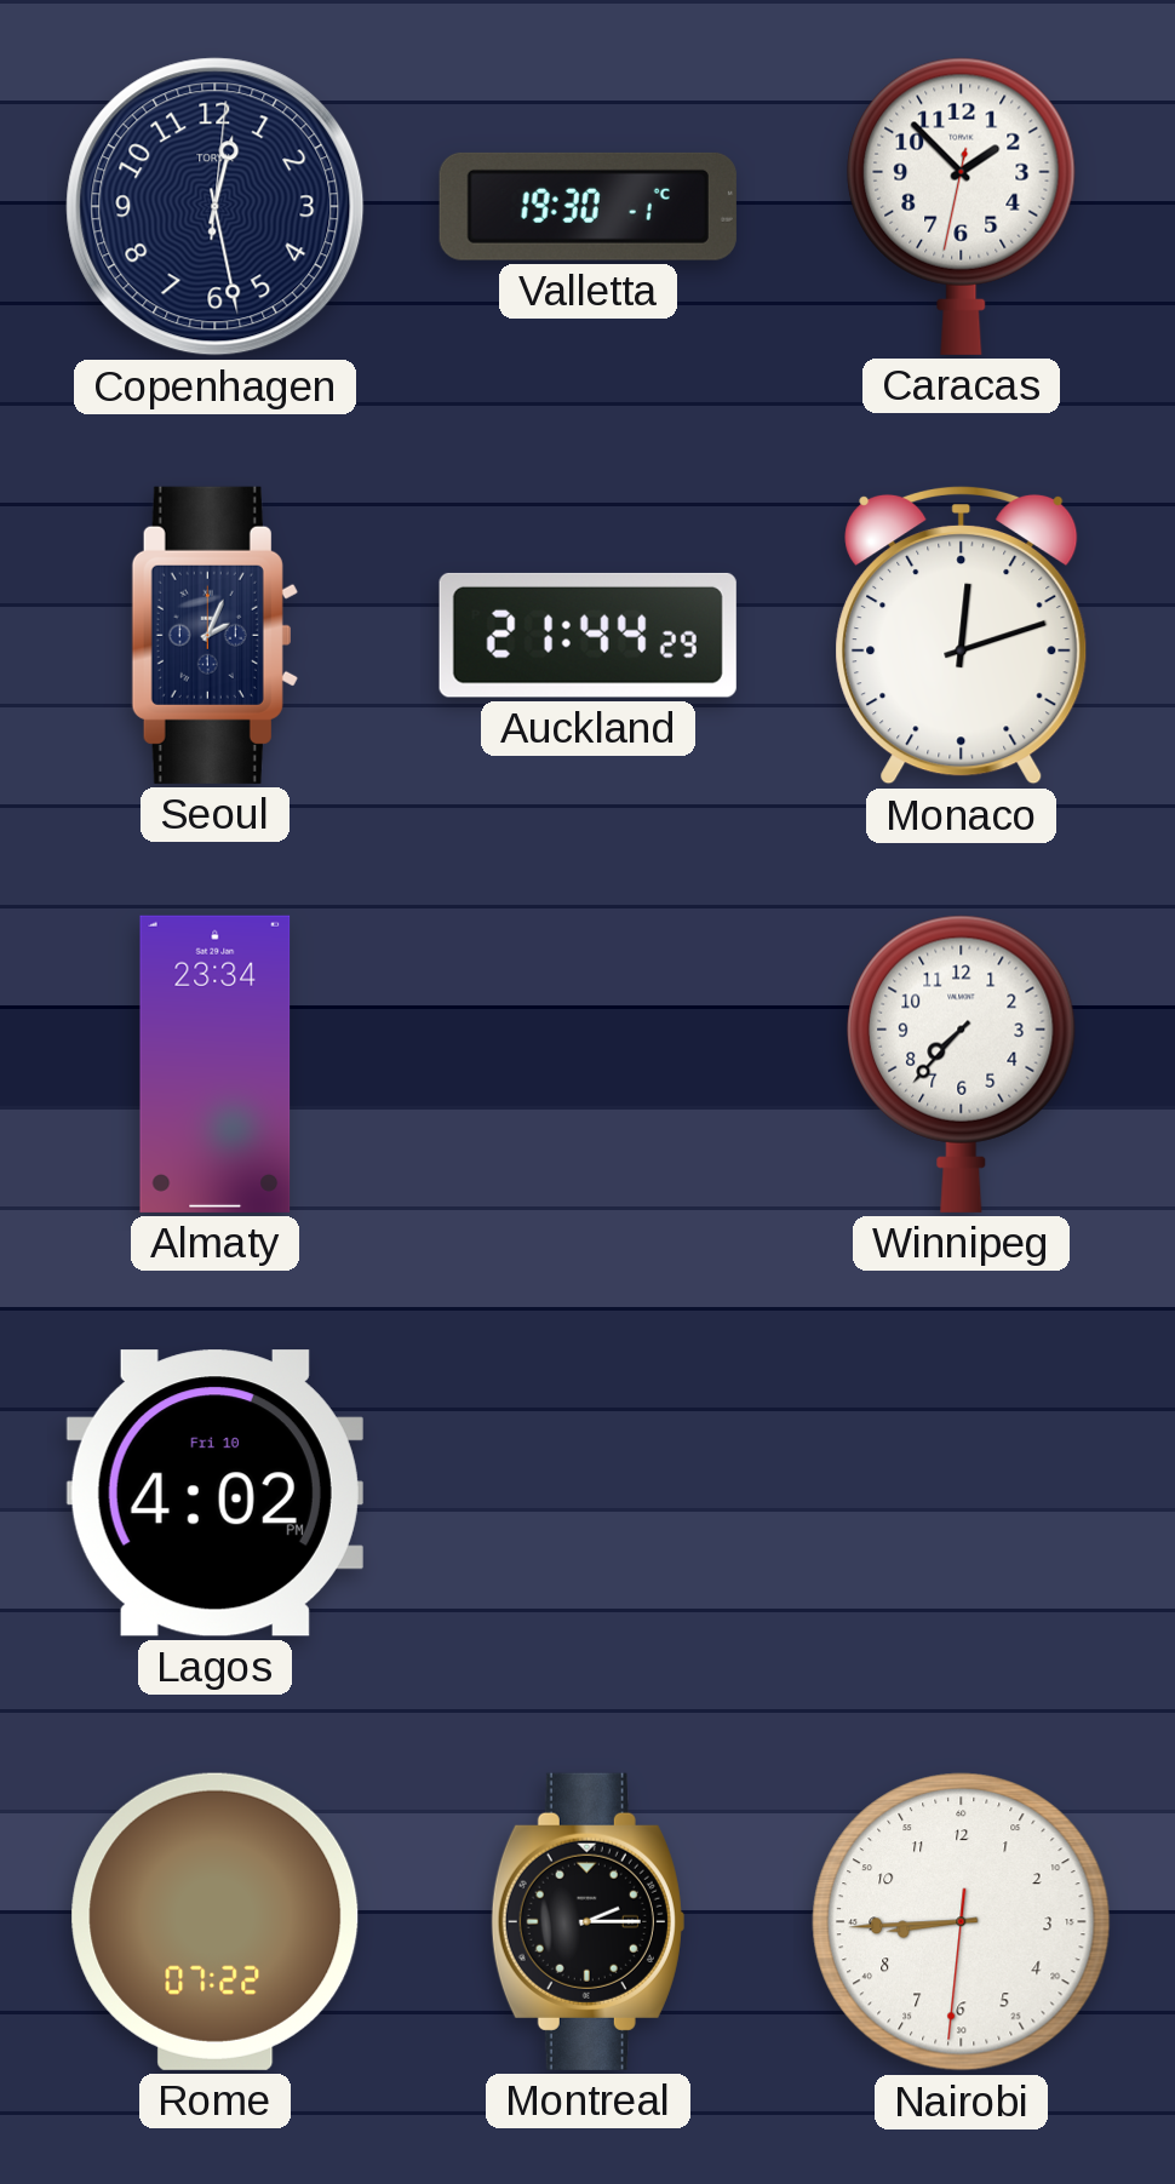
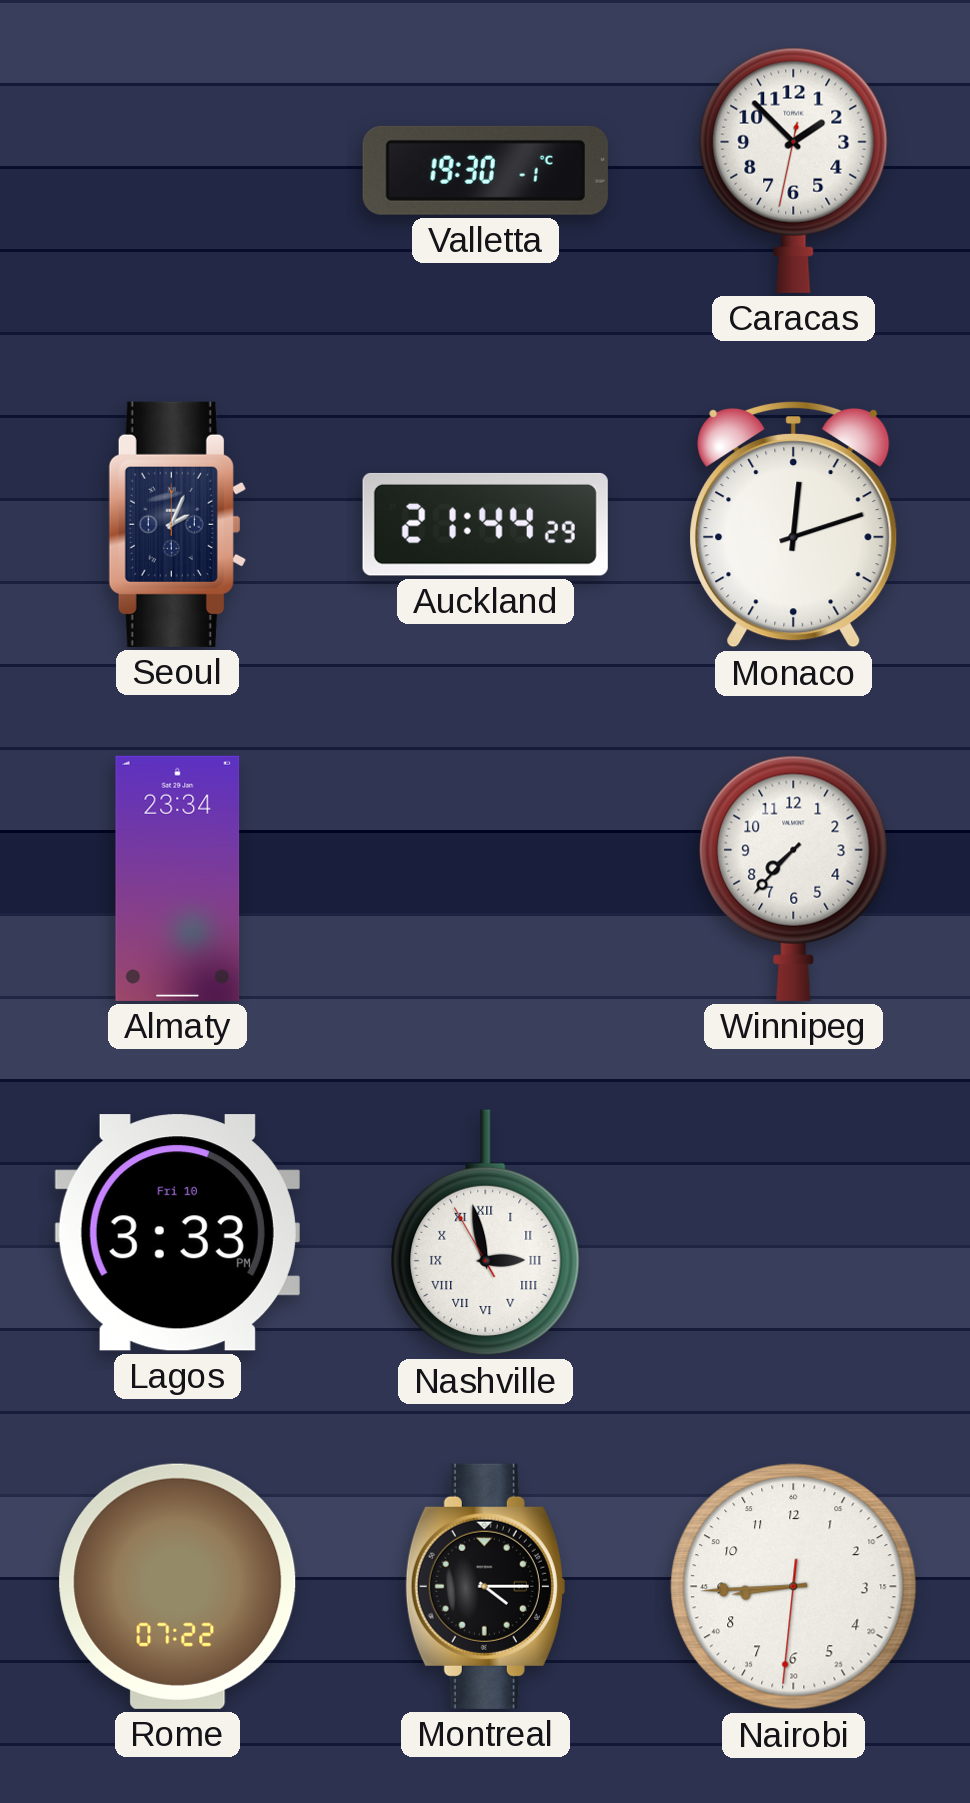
Copenhagen: 12:28 -> none (216, 207)
Lagos: 4:02 -> 3:33 (177, 1233)
Nashville: none -> 2:57 (486, 1233)
Montreal: 2:15 -> 4:15 (485, 1586)
